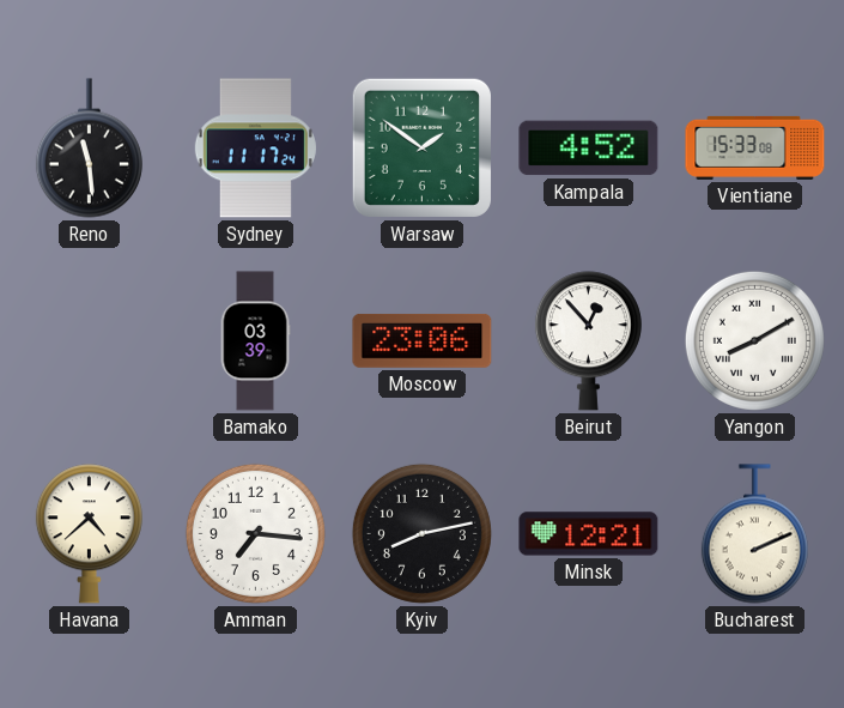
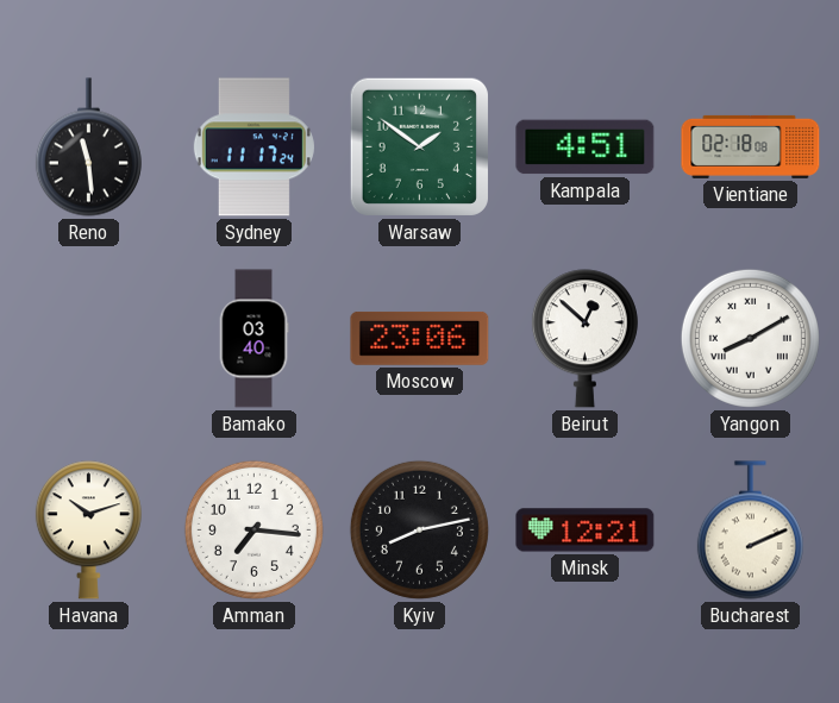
Kampala: 4:52 -> 4:51 (586, 147)
Vientiane: 15:33 -> 02:18 (751, 146)
Bamako: 03:39 -> 03:40 (253, 339)
Beirut: 12:53 -> 12:52 (584, 339)
Havana: 4:38 -> 10:12 (88, 531)
